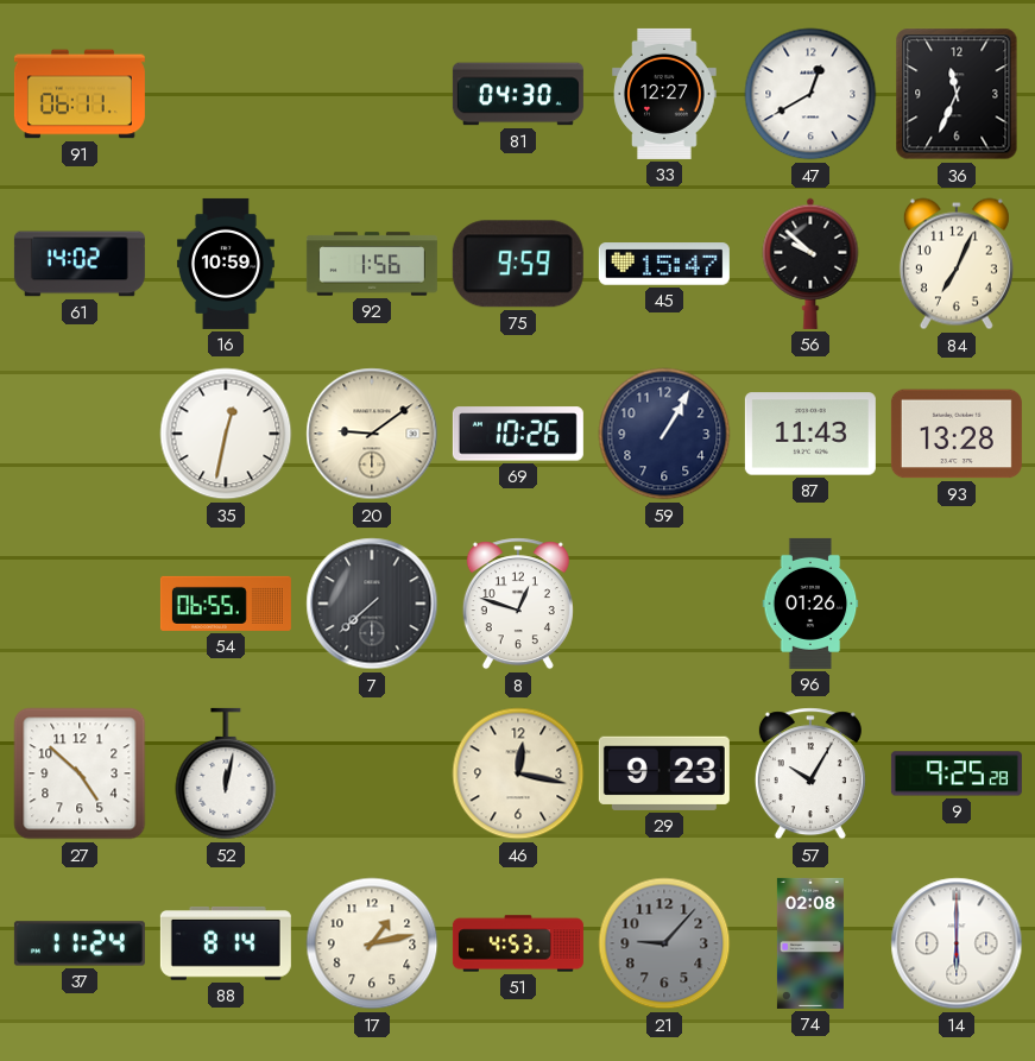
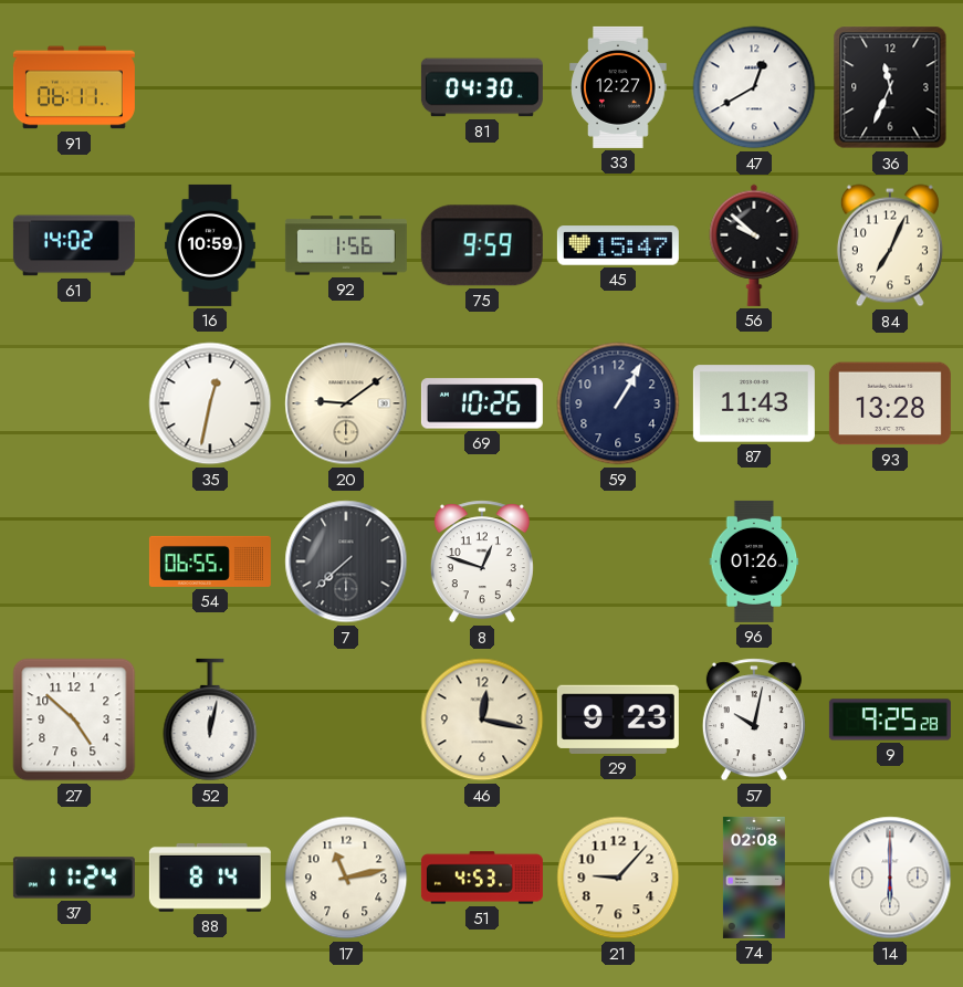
57: 10:05 -> 10:02 (754, 720)
17: 1:13 -> 11:13 (346, 878)
21 dial: grey -> cream (618, 878)
